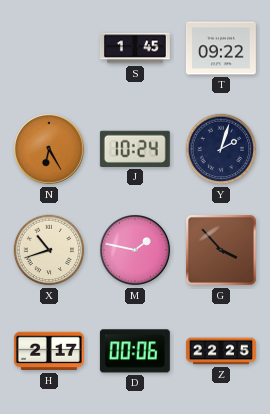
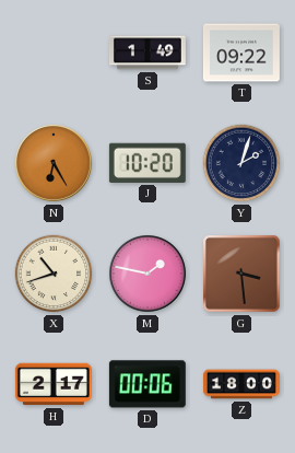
S: 1:45 -> 1:49 (147, 53)
J: 10:24 -> 10:20 (147, 163)
G: 3:53 -> 3:29 (241, 274)
Z: 22:25 -> 18:00 (241, 384)
